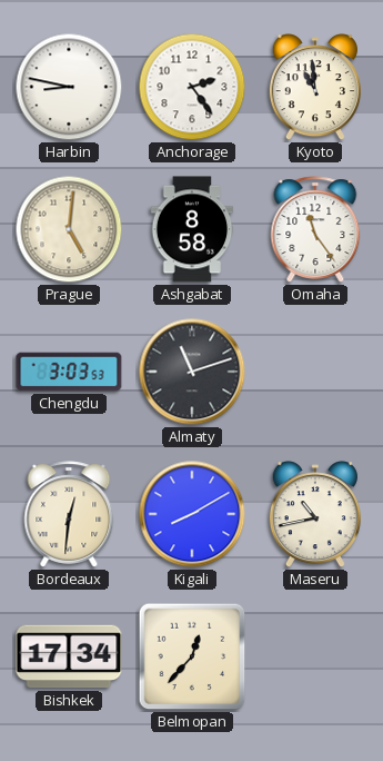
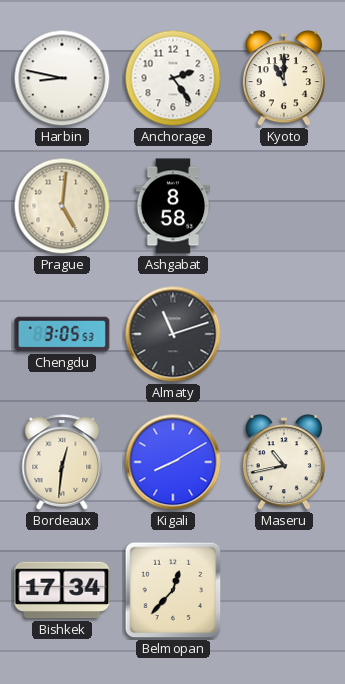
Kyoto: 10:59 -> 11:00 (284, 79)
Omaha: 11:24 -> none (315, 229)
Chengdu: 3:03 -> 3:05 (62, 334)
